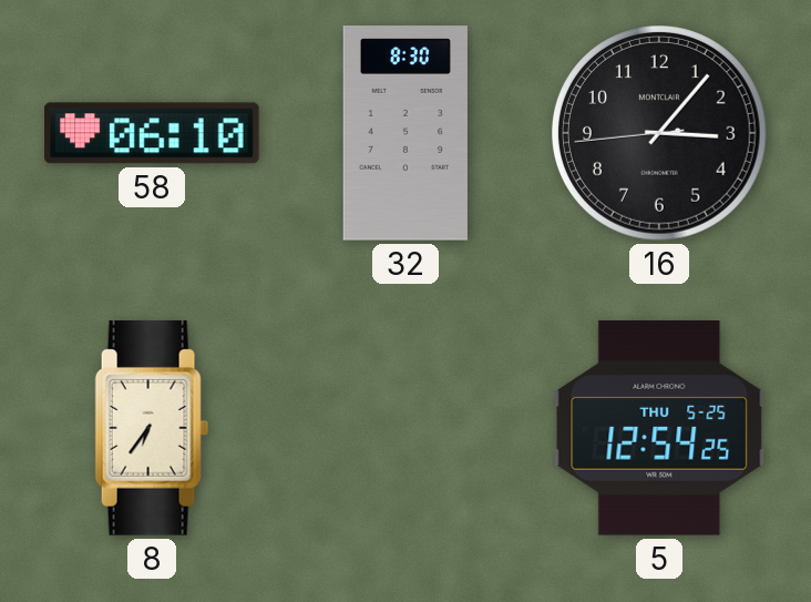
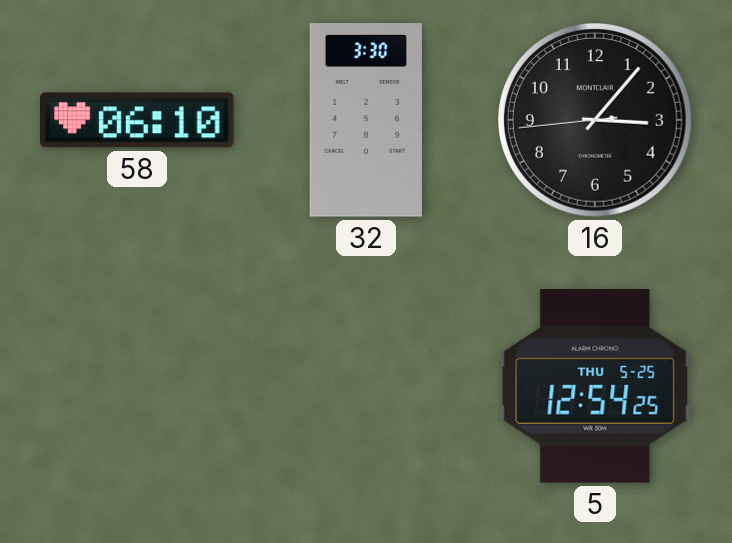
32: 8:30 -> 3:30 (366, 120)
8: 6:36 -> none (152, 428)
